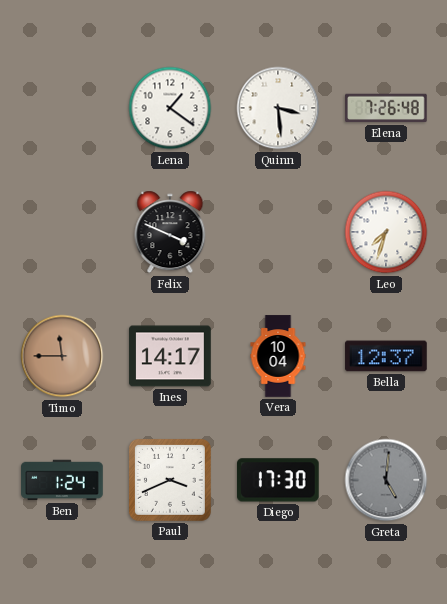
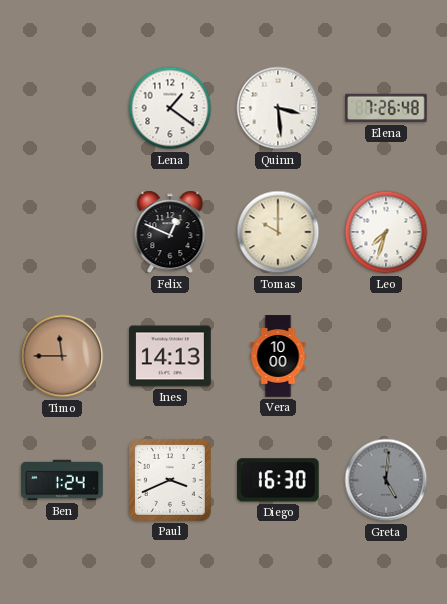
Felix: 3:49 -> 12:49 (170, 232)
Tomas: none -> 10:00 (278, 232)
Ines: 14:17 -> 14:13 (170, 356)
Vera: 10:04 -> 10:00 (278, 356)
Bella: 12:37 -> none (386, 356)
Diego: 17:30 -> 16:30 (279, 480)
